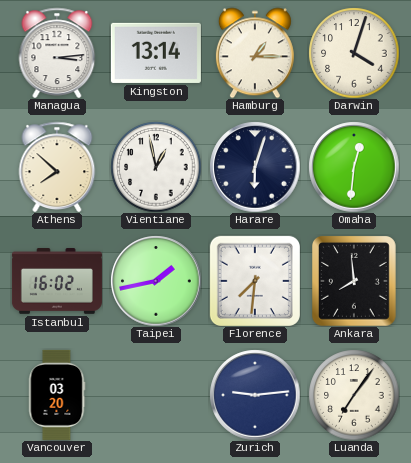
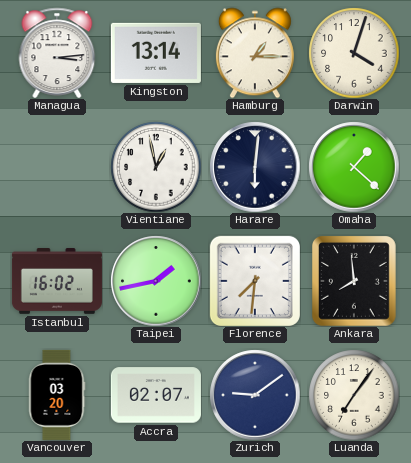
Athens: 7:52 -> none (57, 166)
Harare: 6:03 -> 6:01 (255, 167)
Omaha: 12:31 -> 1:22 (354, 167)
Accra: none -> 02:07 (156, 395)
Zurich: 9:14 -> 9:09 (255, 395)
